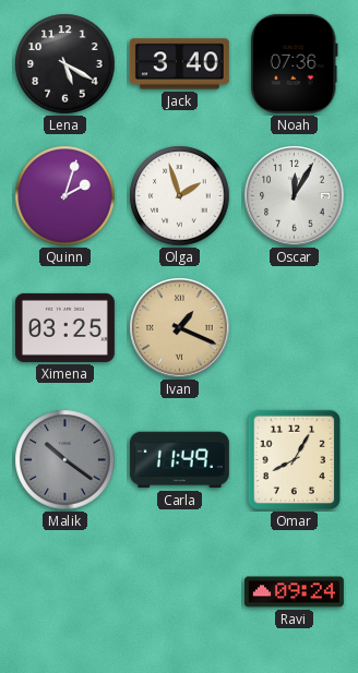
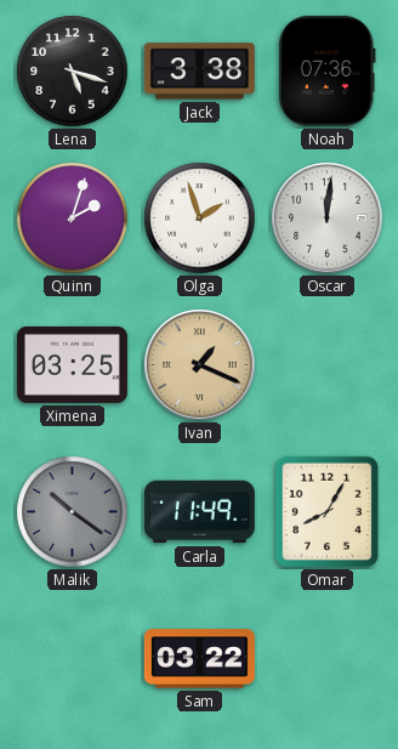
Lena: 5:20 -> 5:18 (73, 72)
Jack: 3:40 -> 3:38 (199, 72)
Oscar: 12:05 -> 12:01 (328, 219)
Sam: none -> 03:22 (199, 659)
Ravi: 09:24 -> none (294, 592)
